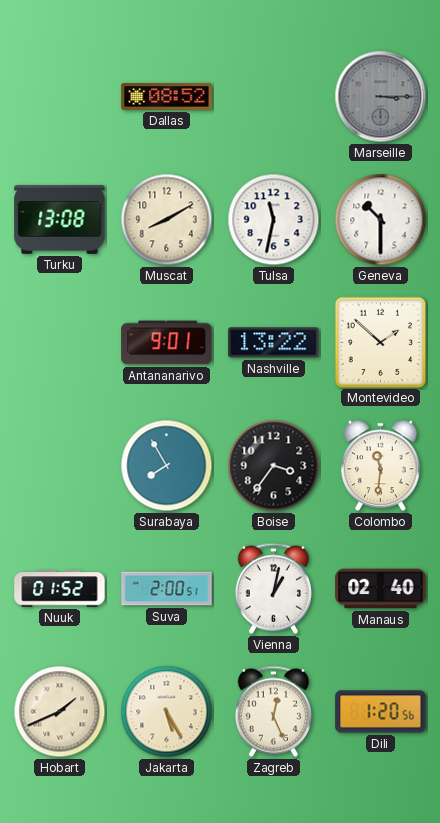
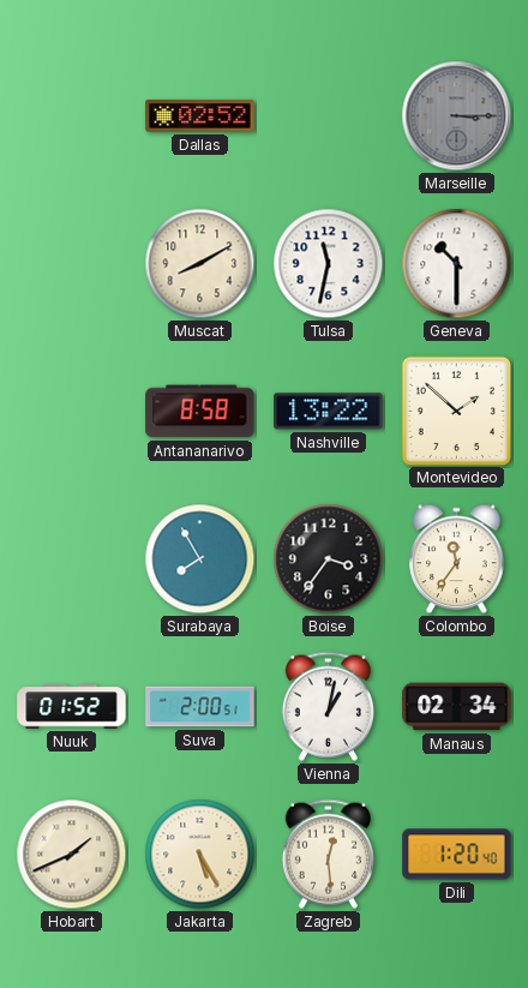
Dallas: 08:52 -> 02:52 (200, 116)
Turku: 13:08 -> none (60, 219)
Antananarivo: 9:01 -> 8:58 (200, 412)
Colombo: 11:31 -> 11:36 (457, 559)
Manaus: 02:40 -> 02:34 (457, 707)
Zagreb: 12:26 -> 12:29 (328, 854)
Dili: 1:20:56 -> 1:20:40 (457, 855)
